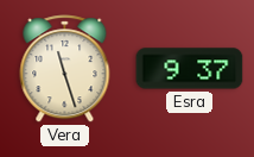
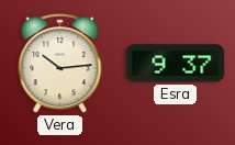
Vera: 11:27 -> 10:14 (60, 64)
